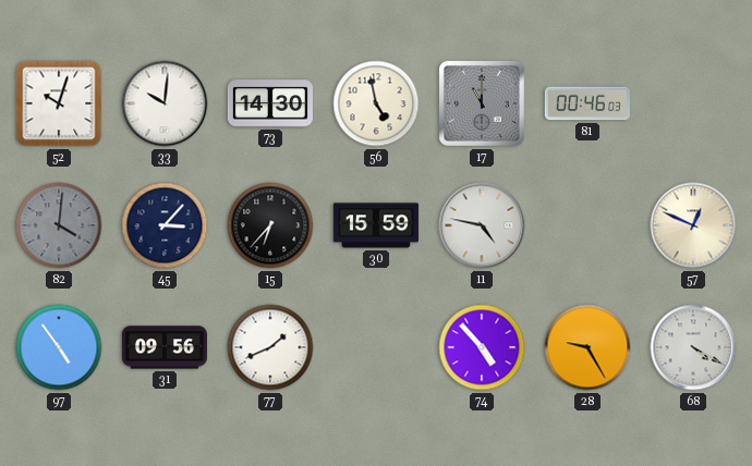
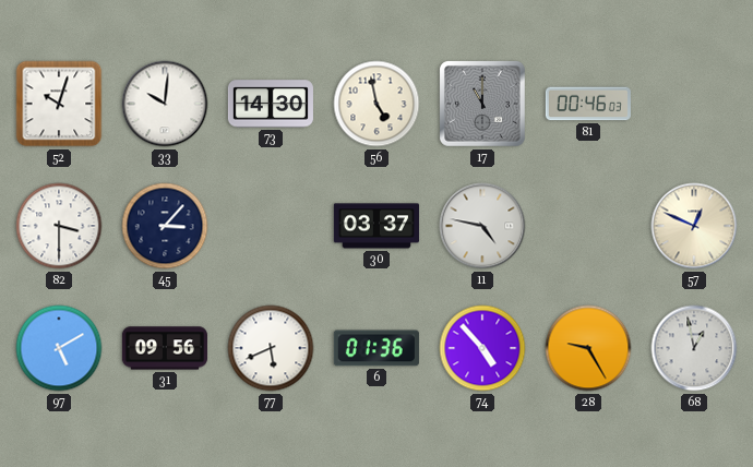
82: 4:01 -> 3:30 (59, 226)
82 dial: grey -> white (59, 226)
15: 6:37 -> none (270, 225)
30: 15:59 -> 03:37 (376, 226)
97: 4:54 -> 5:10 (59, 348)
77: 1:41 -> 5:41 (271, 348)
6: none -> 01:36 (376, 348)
68: 4:20 -> 12:58 (694, 348)
